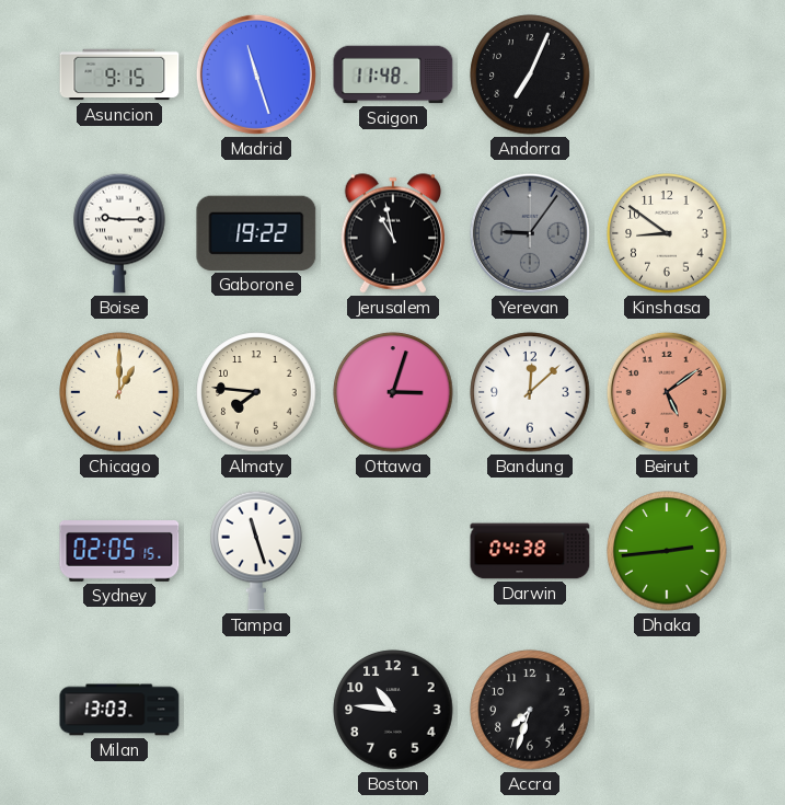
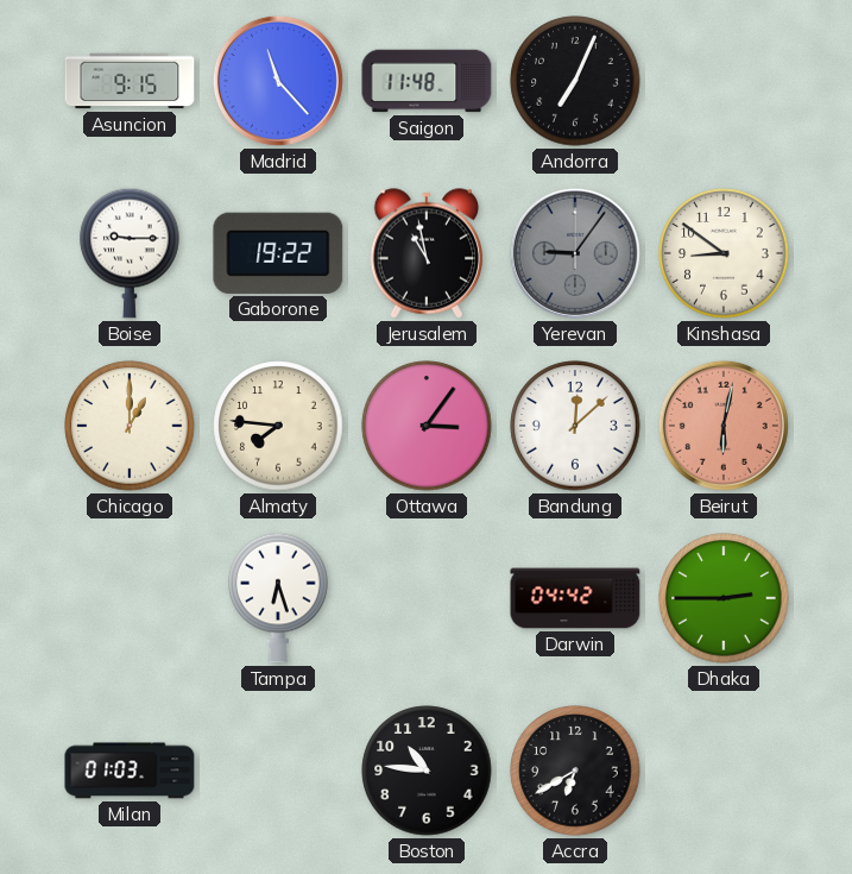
Madrid: 11:27 -> 11:23 (278, 81)
Ottawa: 3:03 -> 3:06 (427, 426)
Beirut: 5:09 -> 6:02 (724, 426)
Sydney: 02:05 -> none (119, 552)
Tampa: 11:27 -> 6:27 (278, 598)
Darwin: 04:38 -> 04:42 (575, 598)
Dhaka: 2:44 -> 2:45 (724, 598)
Milan: 13:03 -> 01:03 (130, 771)
Accra: 7:33 -> 6:40 (575, 771)
